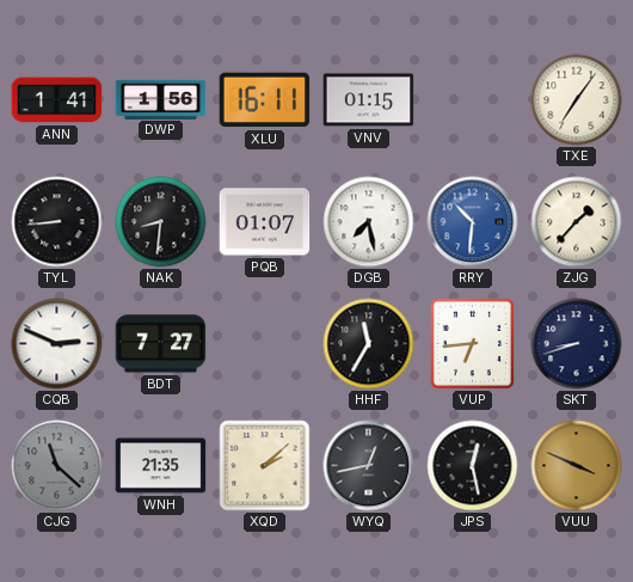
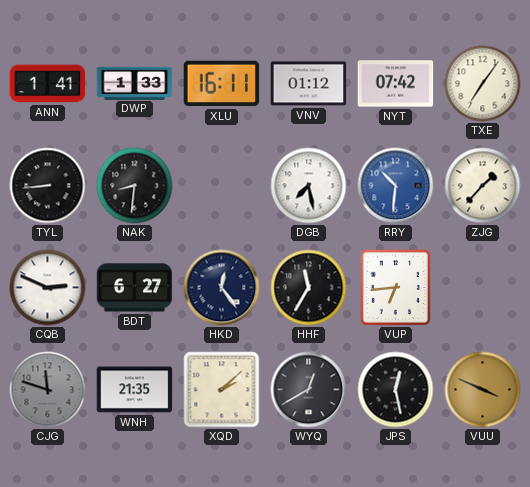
DWP: 1:56 -> 1:33 (135, 83)
VNV: 01:15 -> 01:12 (309, 84)
NYT: none -> 07:42 (396, 84)
PQB: 01:07 -> none (265, 222)
BDT: 7:27 -> 6:27 (135, 288)
HKD: none -> 12:24 (222, 288)
SKT: 8:42 -> none (577, 344)
CJG: 11:22 -> 11:48 (48, 390)
WYQ: 12:43 -> 12:40 (309, 390)
